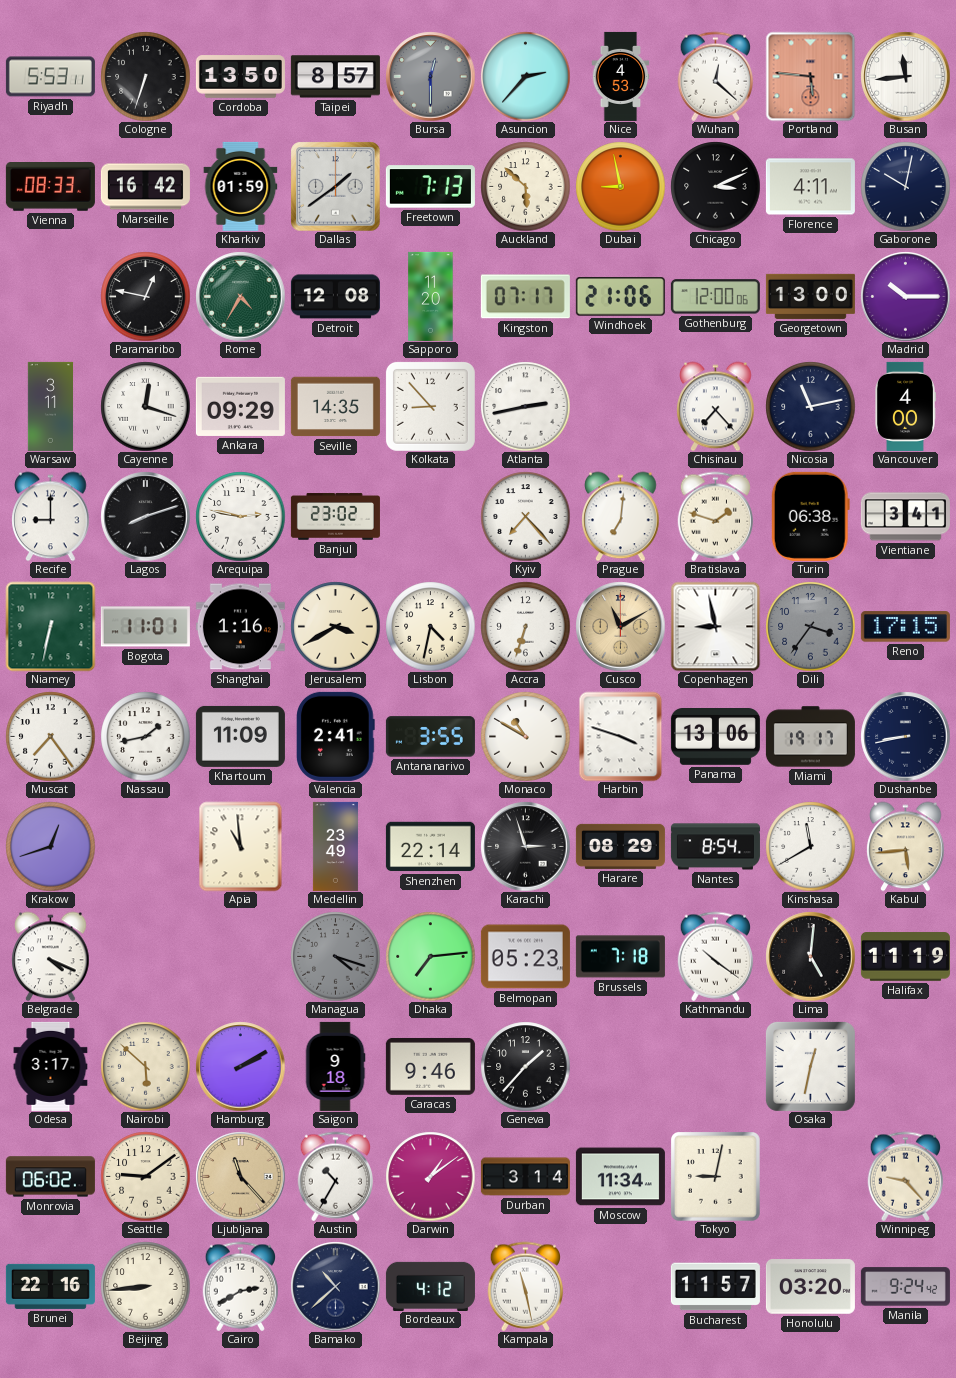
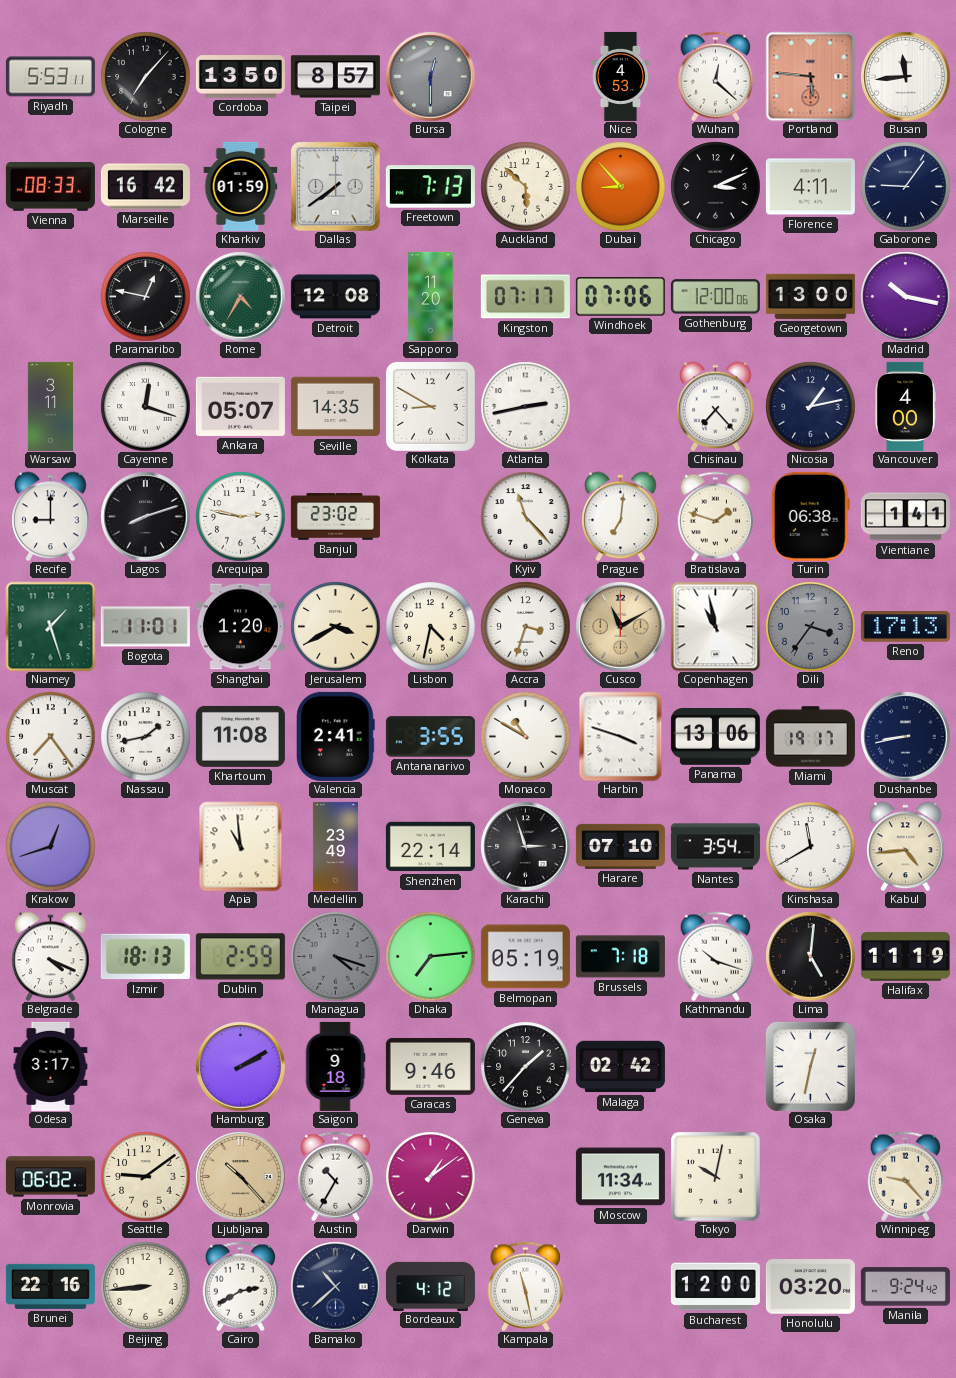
Cologne: 6:33 -> 7:07 (145, 76)
Asuncion: 2:37 -> none (525, 76)
Dallas: 1:39 -> 7:39 (335, 186)
Dubai: 8:58 -> 8:53 (620, 186)
Gaborone: 10:02 -> 9:06 (905, 186)
Windhoek: 21:06 -> 07:06 (620, 297)
Madrid: 10:15 -> 10:17 (905, 296)
Ankara: 09:29 -> 05:07 (240, 406)
Kolkata: 8:53 -> 8:50 (430, 406)
Nicosia: 11:13 -> 1:13 (810, 406)
Kyiv: 7:23 -> 11:23 (525, 516)
Vientiane: 3:41 -> 1:41 (905, 517)
Niamey: 6:32 -> 1:27 (50, 626)
Shanghai: 1:16 -> 1:20 (240, 627)
Accra: 6:33 -> 3:33 (525, 626)
Copenhagen: 8:58 -> 10:58 (715, 626)
Reno: 17:15 -> 17:13 (905, 627)
Khartoum: 11:09 -> 11:08 (240, 736)
Harare: 08:29 -> 07:10 (620, 846)
Nantes: 8:54 -> 3:54 (715, 847)
Kabul: 5:44 -> 4:44 (906, 846)
Izmir: none -> 18:13 (145, 957)
Dublin: none -> 2:59 (240, 957)
Belmopan: 05:23 -> 05:19 (525, 957)
Kathmandu: 10:21 -> 10:18 (716, 956)
Nairobi: 5:52 -> none (145, 1066)
Malaga: none -> 02:42 (620, 1067)
Ljubljana: 11:23 -> 10:23 (240, 1176)
Durban: 3:14 -> none (525, 1177)
Tokyo: 9:02 -> 10:02 (716, 1177)
Bucharest: 11:57 -> 12:00 (715, 1287)
